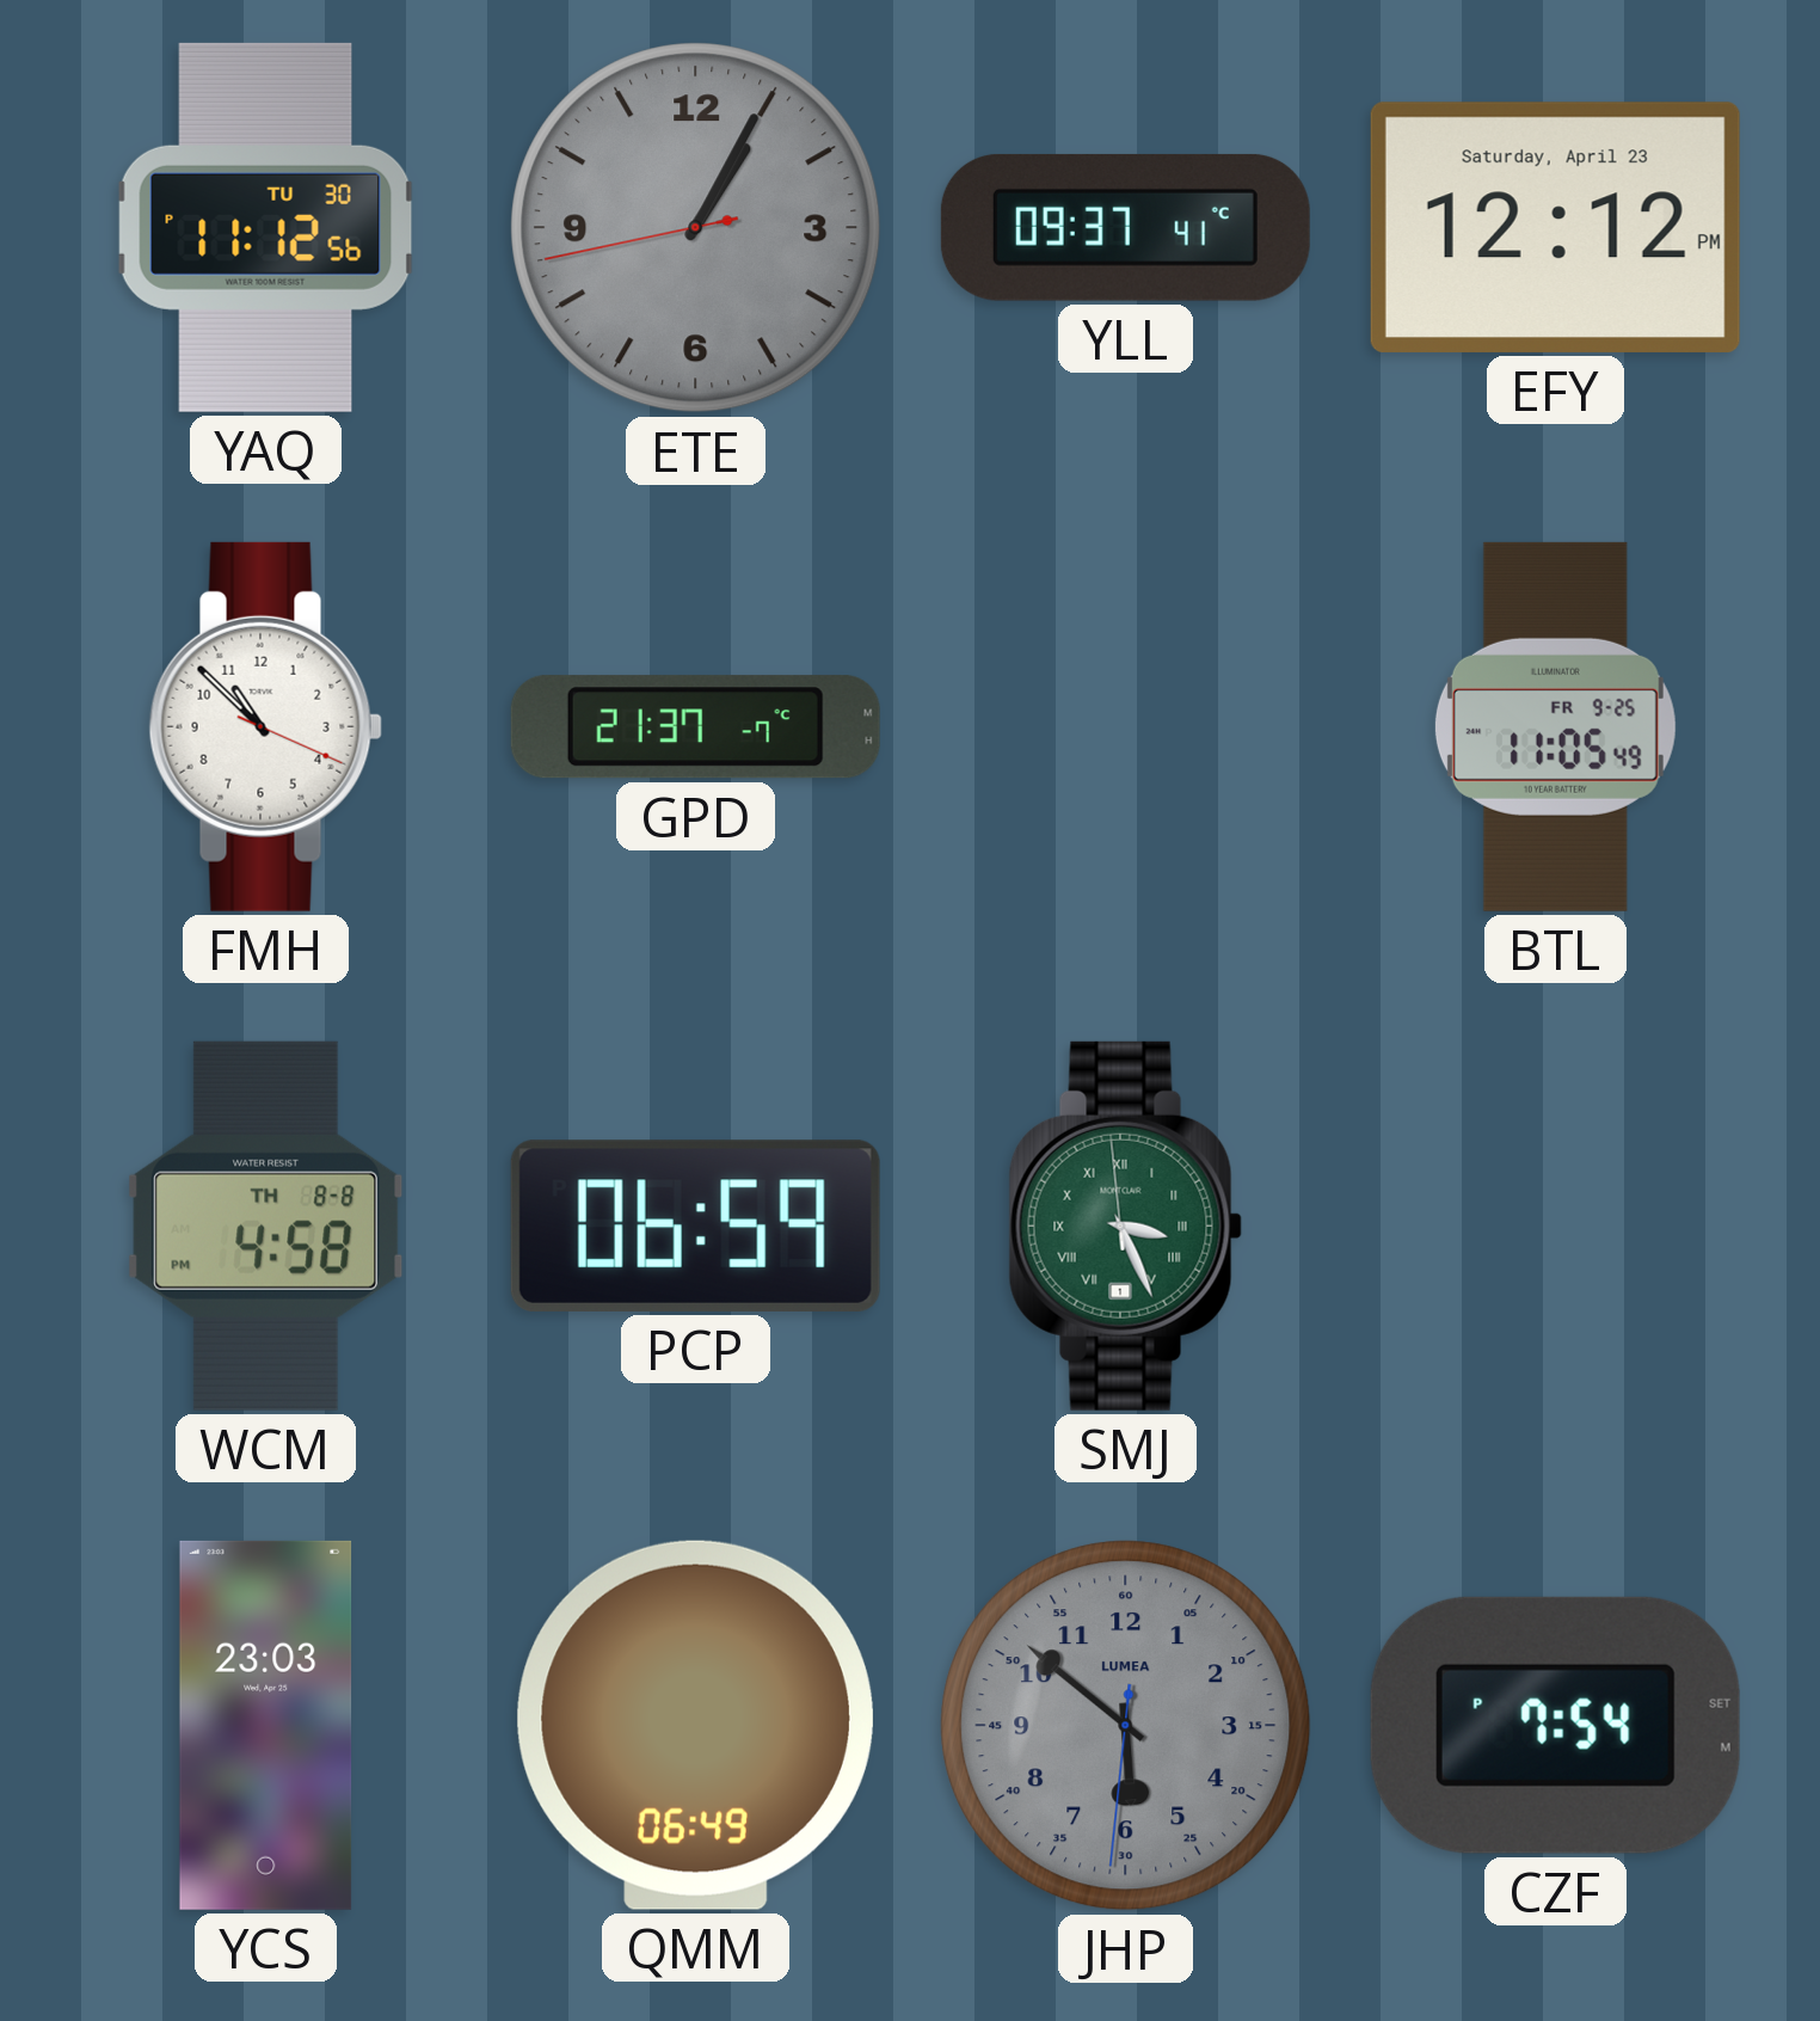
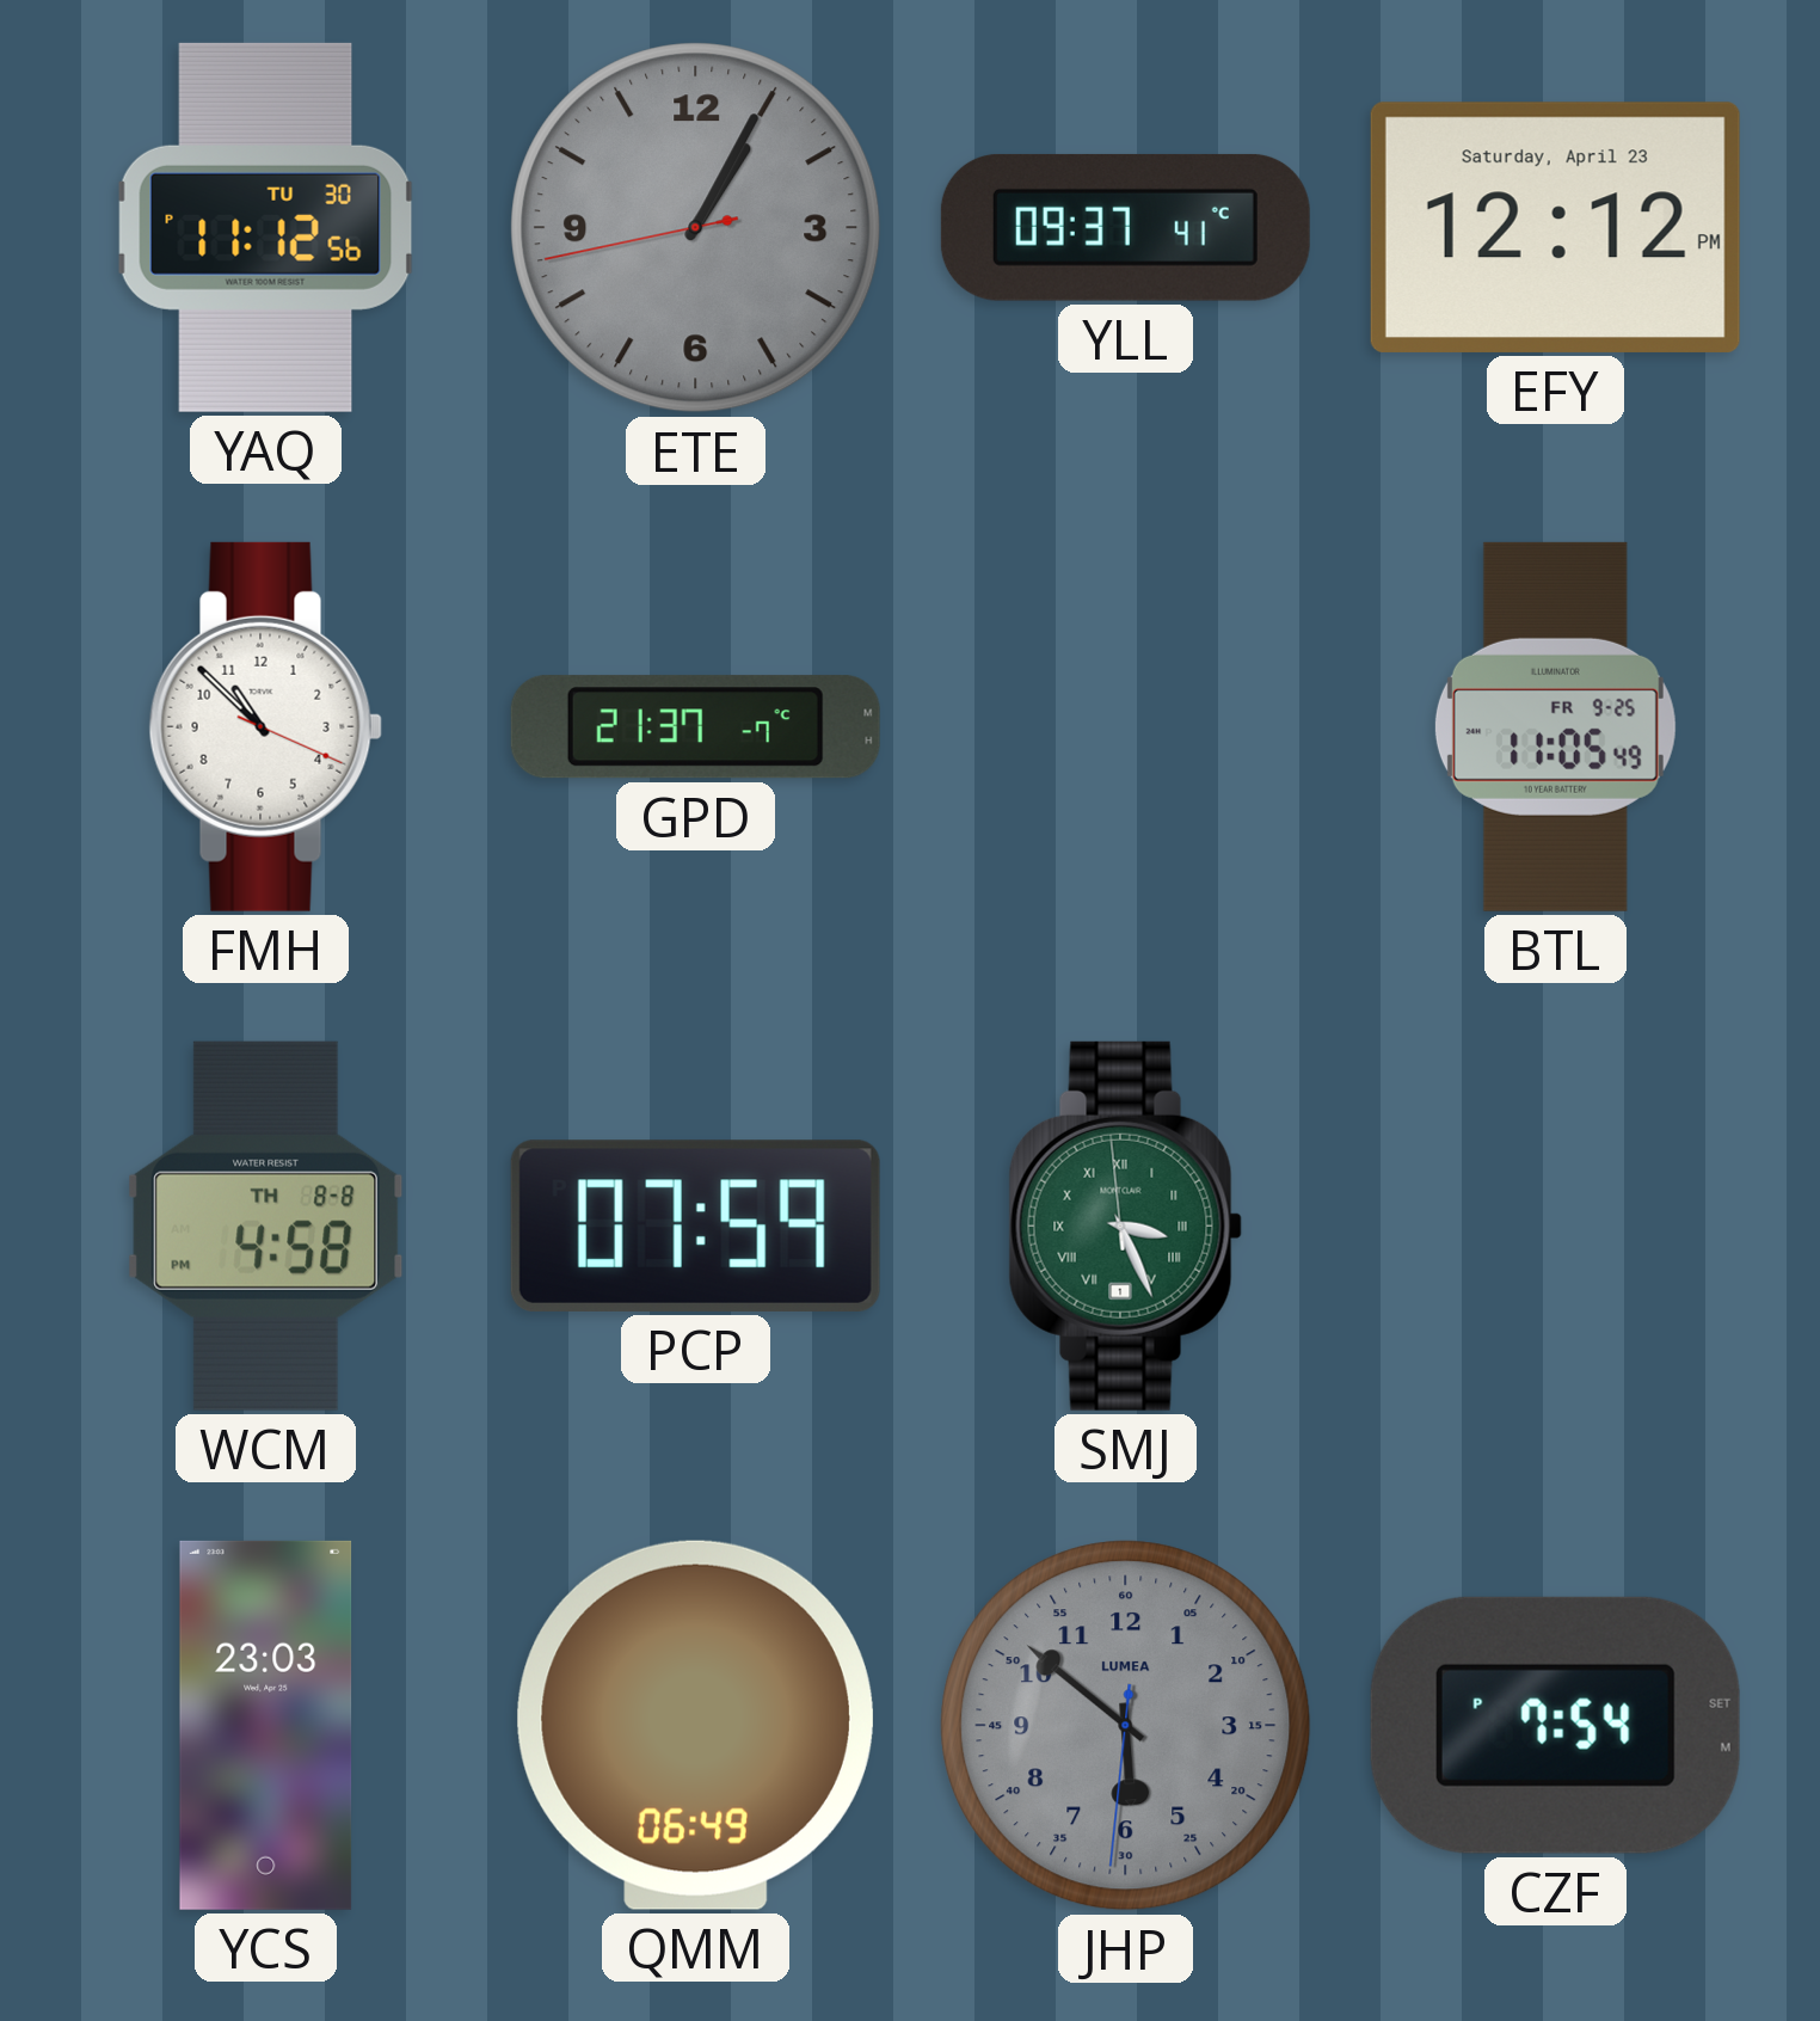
PCP: 06:59 -> 07:59 (695, 1225)
